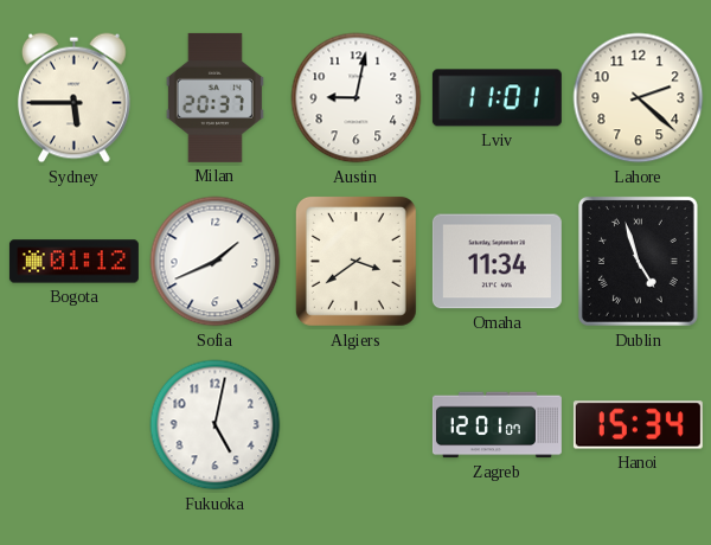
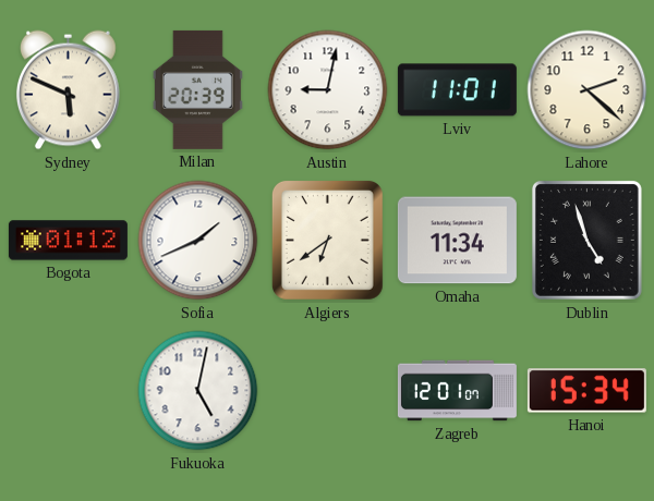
Sydney: 5:45 -> 5:49 (68, 90)
Milan: 20:37 -> 20:39 (197, 89)
Algiers: 3:39 -> 6:39 (327, 240)
